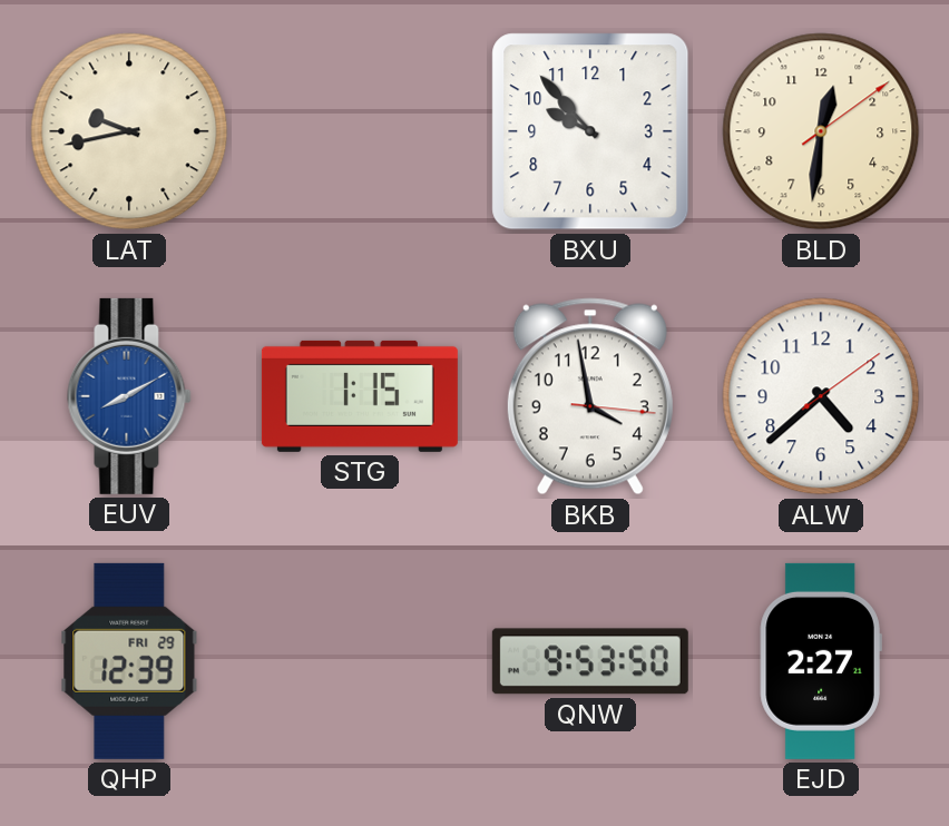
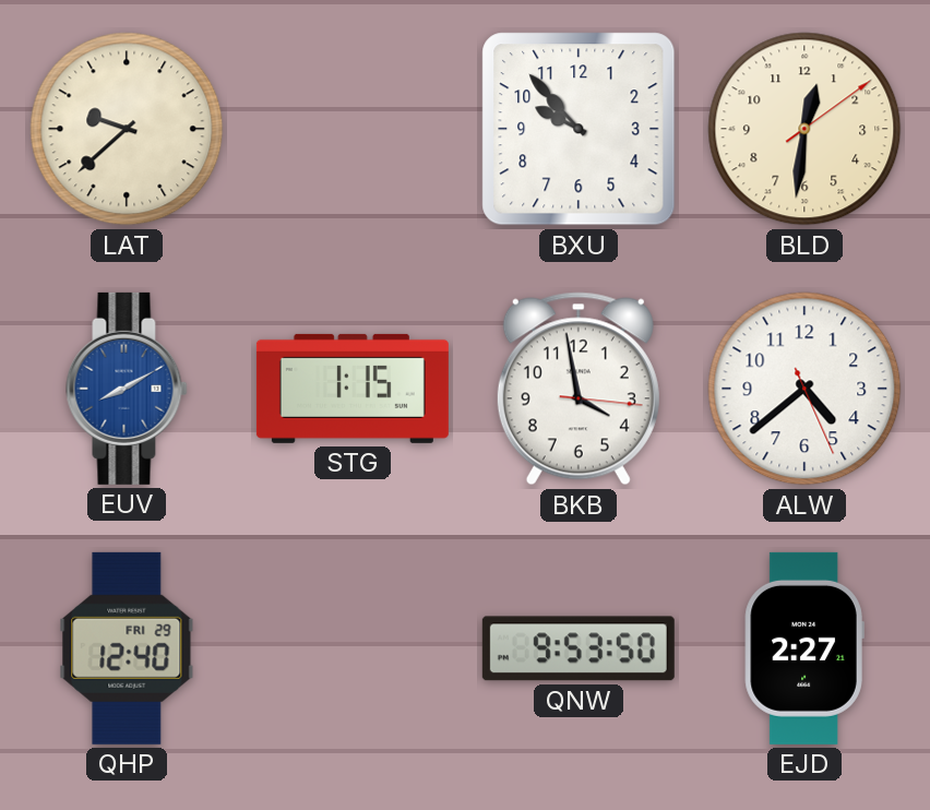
LAT: 9:43 -> 9:38 (127, 129)
ALW: 4:38:09 -> 4:38:26 (804, 389)
QHP: 12:39 -> 12:40 (127, 648)
